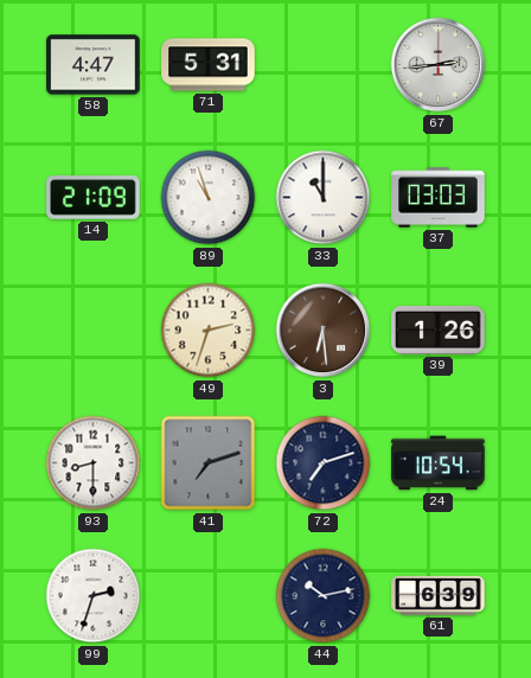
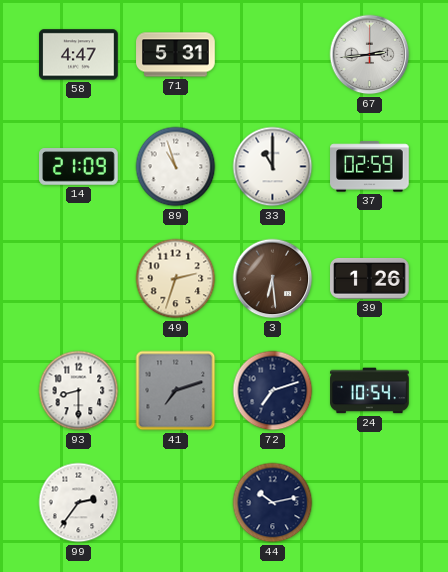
37: 03:03 -> 02:59 (370, 167)
99: 2:33 -> 2:36 (79, 503)
61: 6:39 -> none (439, 595)
